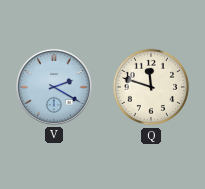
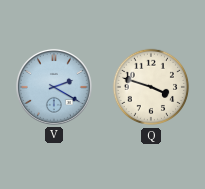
Q: 11:48 -> 3:48 (151, 87)
